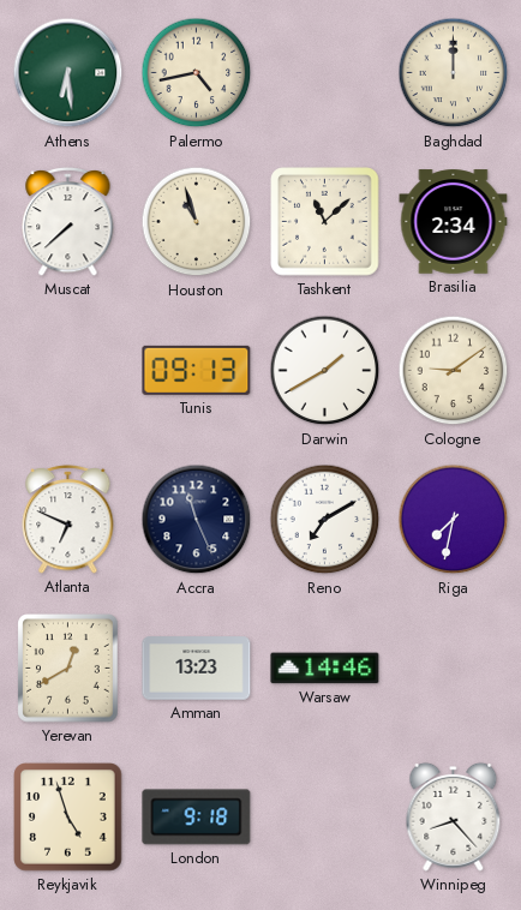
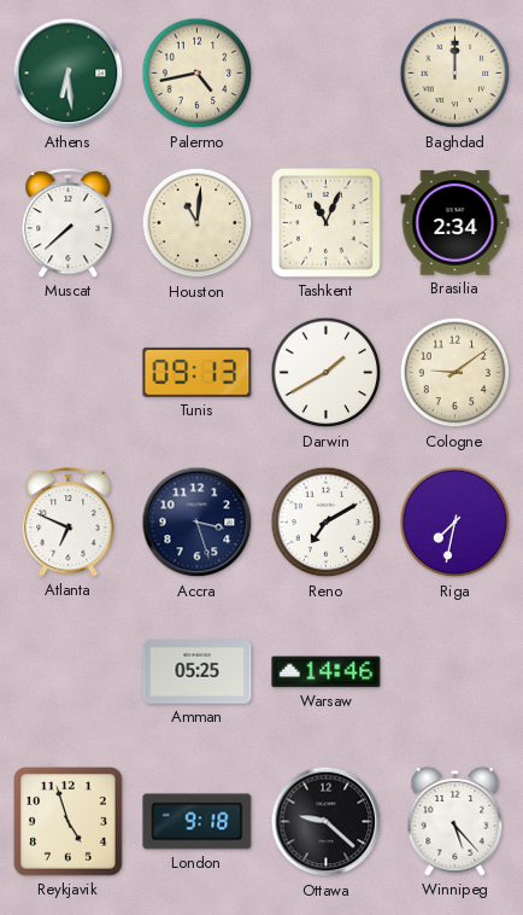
Houston: 10:57 -> 11:01 (198, 223)
Tashkent: 11:08 -> 11:04 (327, 223)
Accra: 11:26 -> 3:27 (198, 523)
Yerevan: 12:40 -> none (68, 669)
Amman: 13:23 -> 05:25 (198, 672)
Ottawa: none -> 9:22 (327, 822)
Winnipeg: 8:23 -> 5:23 (456, 821)
